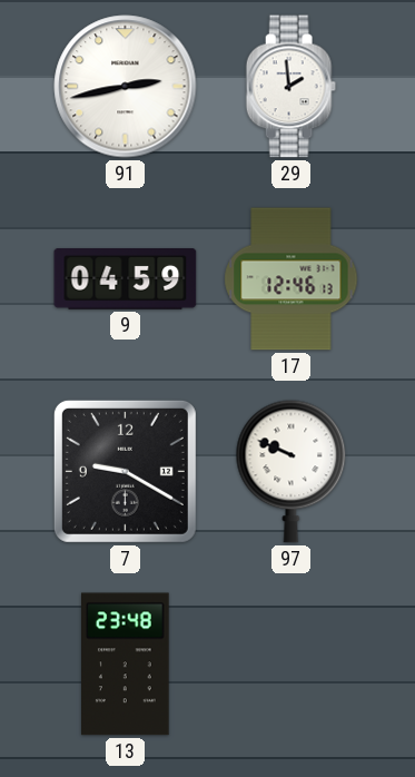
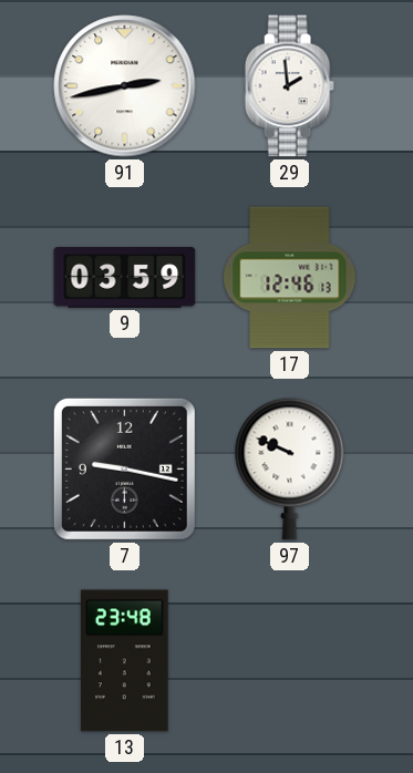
9: 04:59 -> 03:59 (125, 278)
7: 9:20 -> 9:17 (124, 468)
